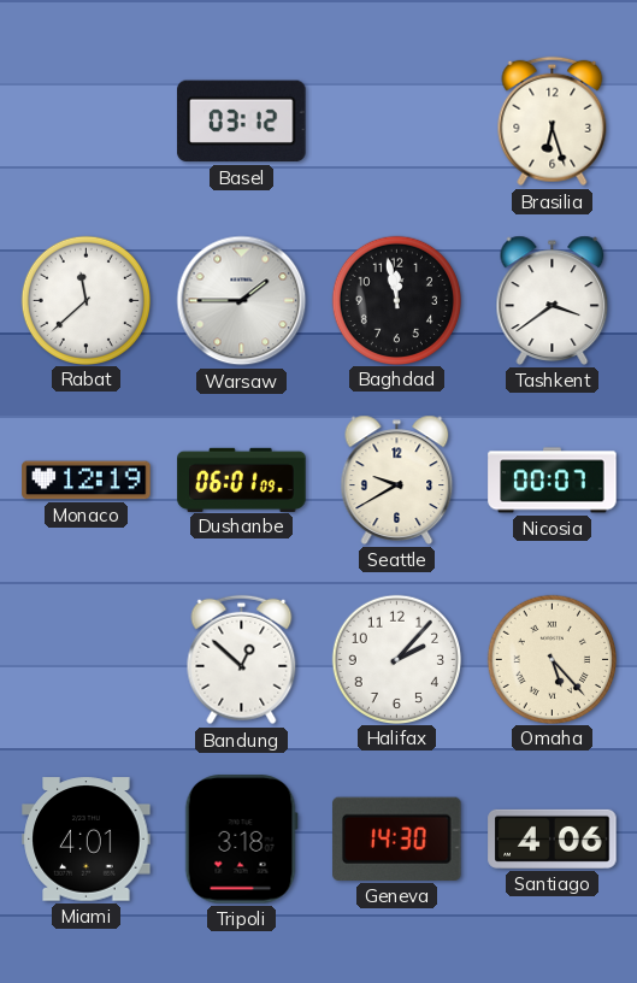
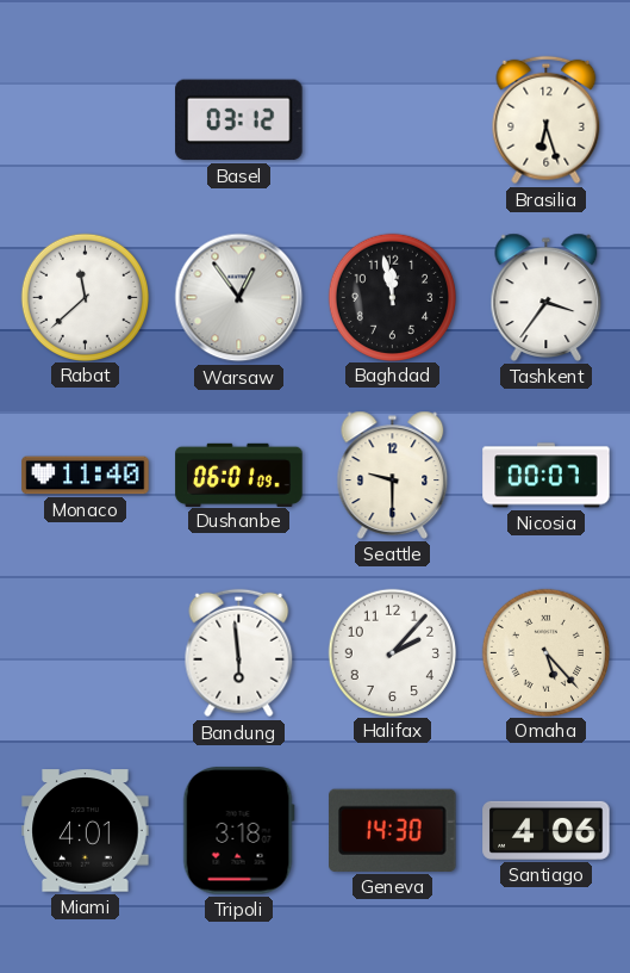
Warsaw: 1:45 -> 12:54 (239, 298)
Tashkent: 3:39 -> 3:36 (547, 297)
Monaco: 12:19 -> 11:40 (86, 476)
Seattle: 9:40 -> 9:30 (393, 475)
Bandung: 12:52 -> 5:59 (239, 653)
